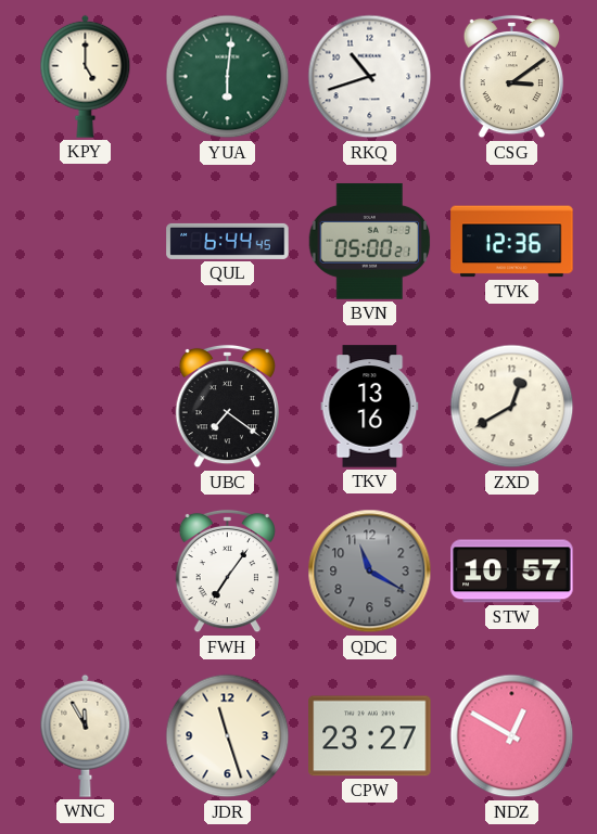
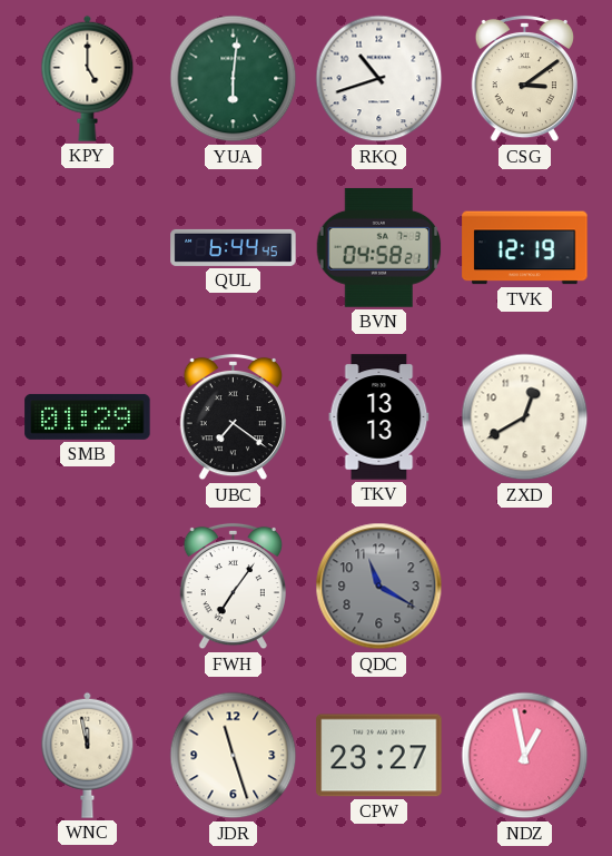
BVN: 05:00 -> 04:58 (379, 247)
TVK: 12:36 -> 12:19 (525, 248)
SMB: none -> 01:29 (88, 416)
TKV: 13:16 -> 13:13 (379, 417)
STW: 10:57 -> none (512, 572)
WNC: 11:55 -> 11:58 (88, 755)
NDZ: 12:50 -> 12:58 (525, 756)
